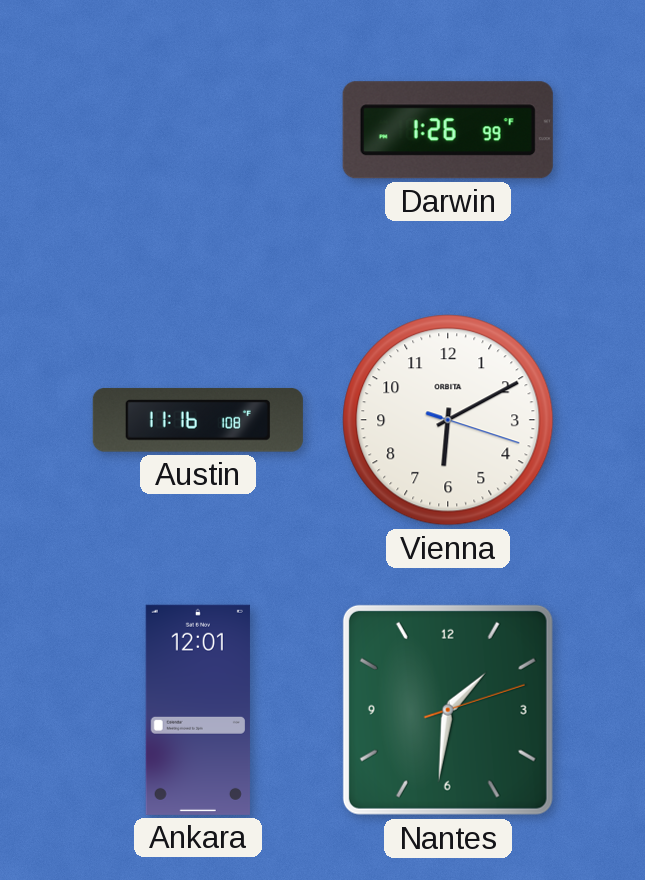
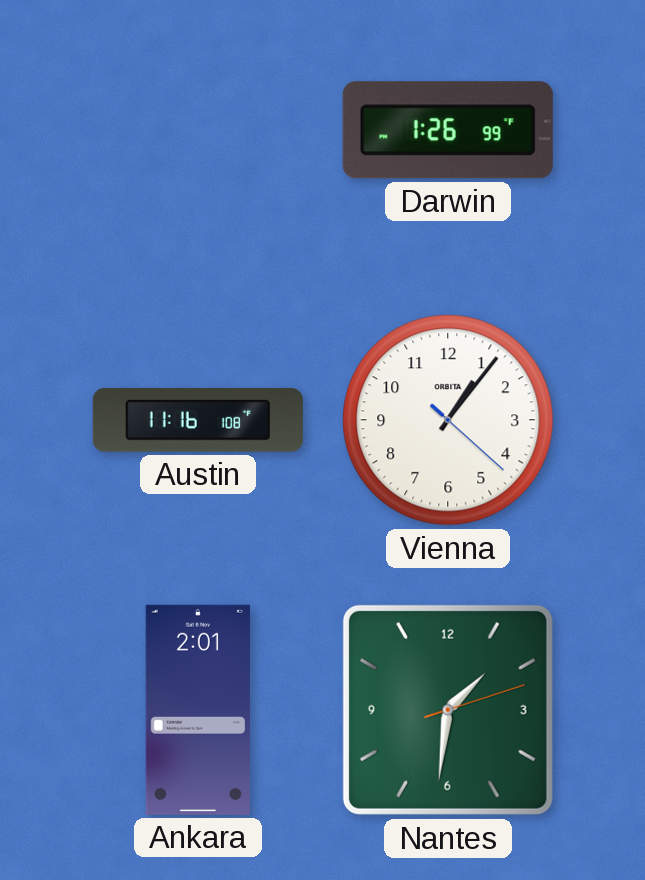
Vienna: 6:10 -> 1:06 (448, 420)
Ankara: 12:01 -> 2:01 (198, 710)
